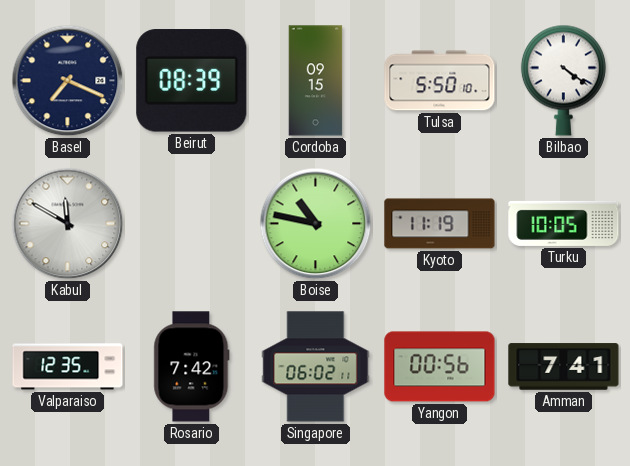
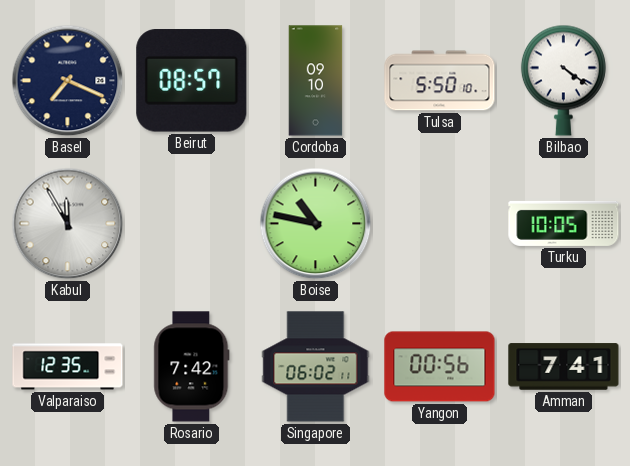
Beirut: 08:39 -> 08:57 (192, 81)
Cordoba: 09:15 -> 09:10 (316, 81)
Kabul: 11:50 -> 11:55 (68, 224)
Kyoto: 11:19 -> none (440, 224)
